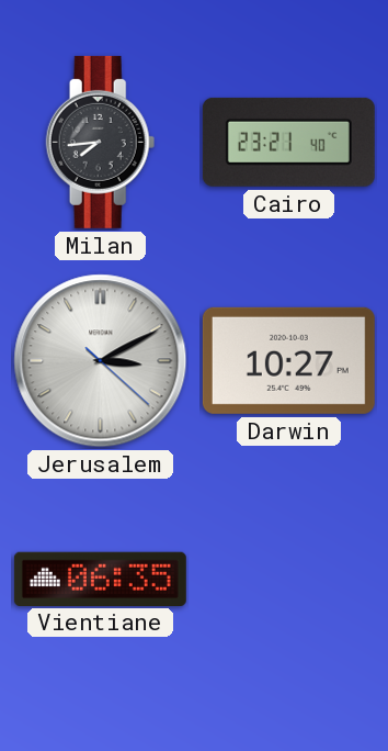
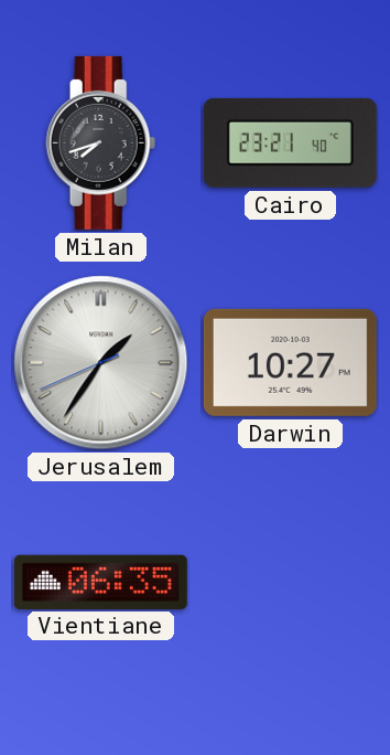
Milan: 7:44 -> 7:42 (101, 142)
Jerusalem: 3:10 -> 1:35 (101, 363)
